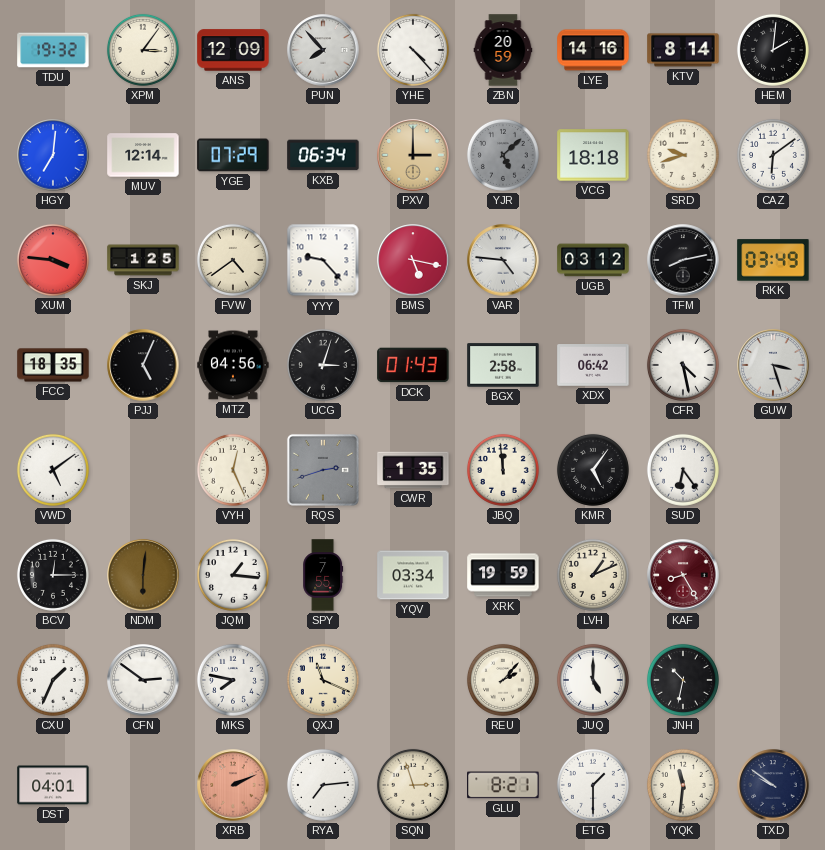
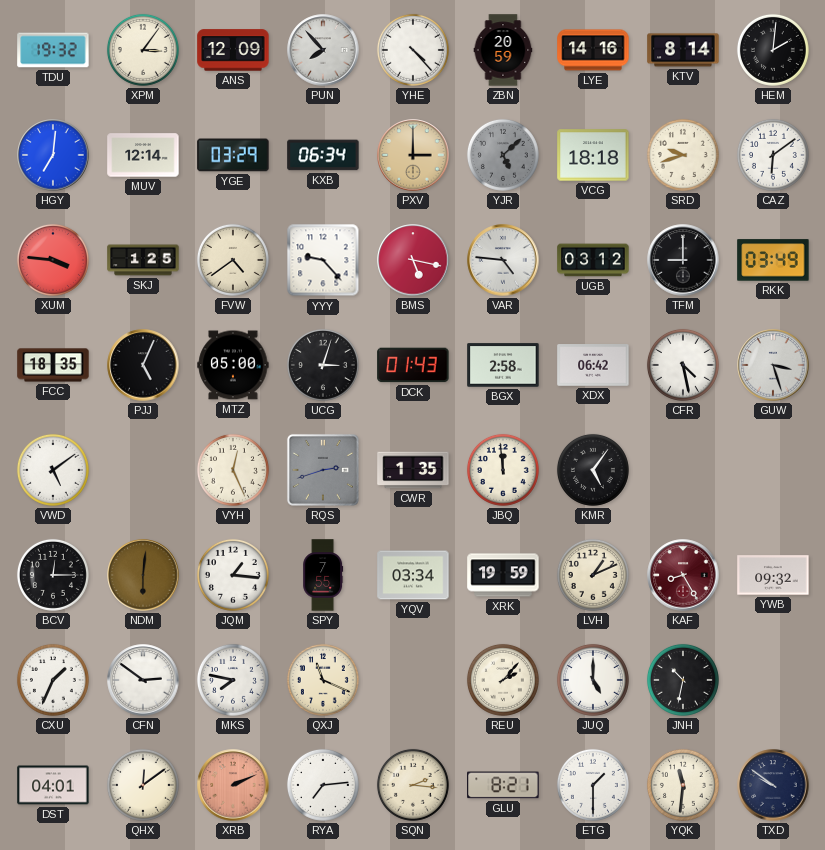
YGE: 07:29 -> 03:29 (233, 155)
TFM: 8:13 -> 9:00 (683, 260)
MTZ: 04:56 -> 05:00 (233, 365)
SUD: 6:24 -> none (683, 470)
YWB: none -> 09:32 (773, 575)
QHX: none -> 12:09 (143, 785)
SQN: 2:57 -> 2:16 (413, 785)
